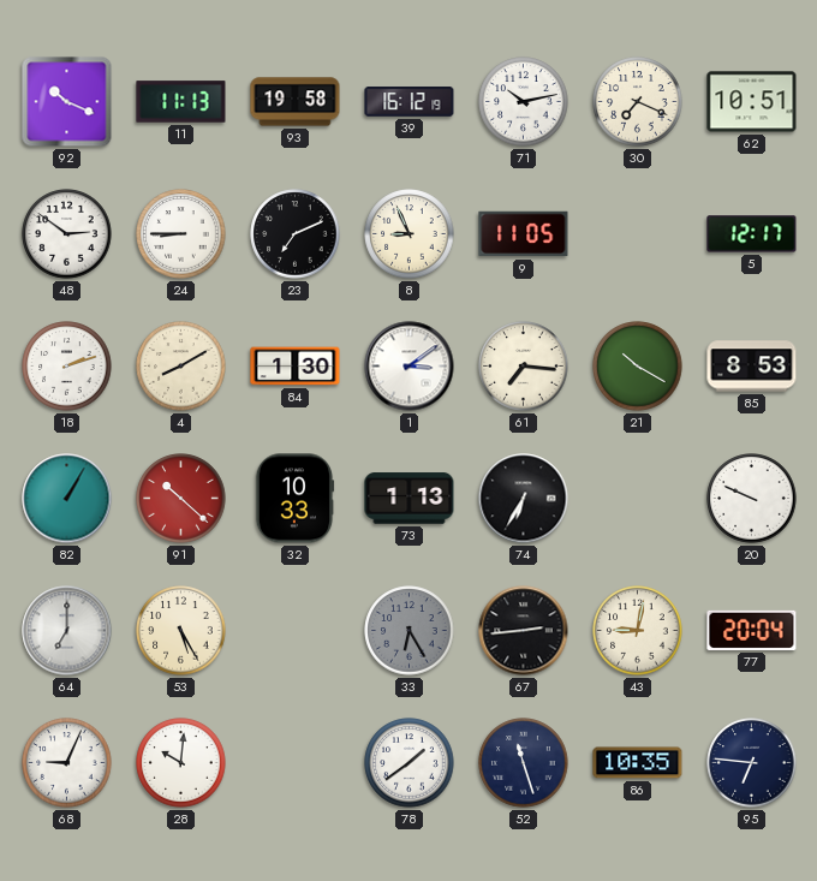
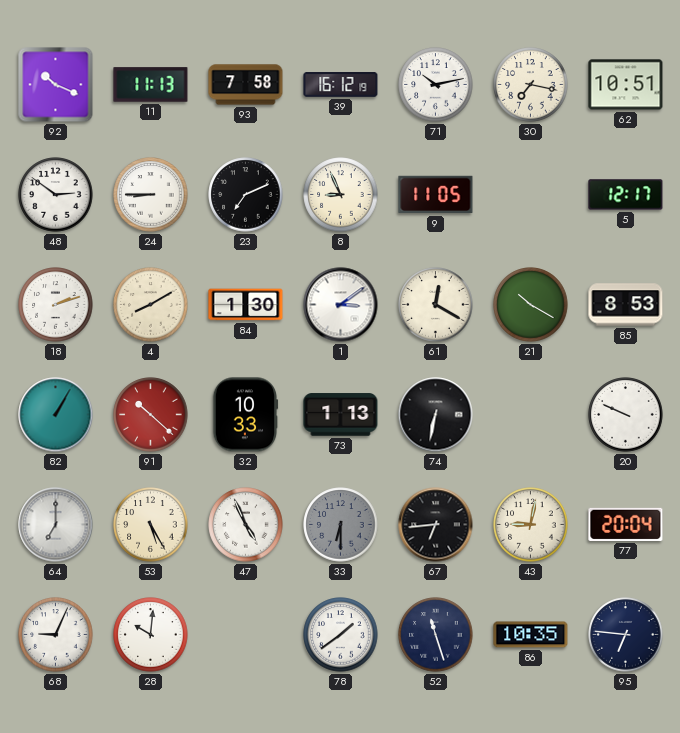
93: 19:58 -> 7:58 (246, 85)
30: 7:19 -> 7:17 (531, 85)
61: 7:16 -> 12:20 (436, 305)
74: 6:35 -> 6:32 (436, 415)
47: none -> 4:56 (246, 525)
33: 6:25 -> 6:30 (341, 525)
67: 2:44 -> 6:44 (436, 525)
